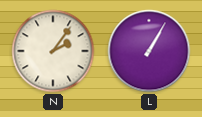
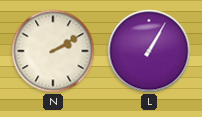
N: 2:06 -> 2:10 (53, 51)
